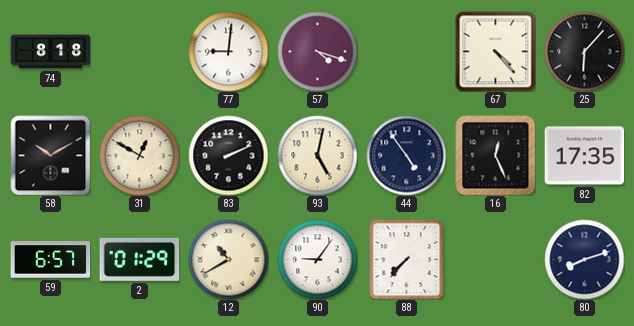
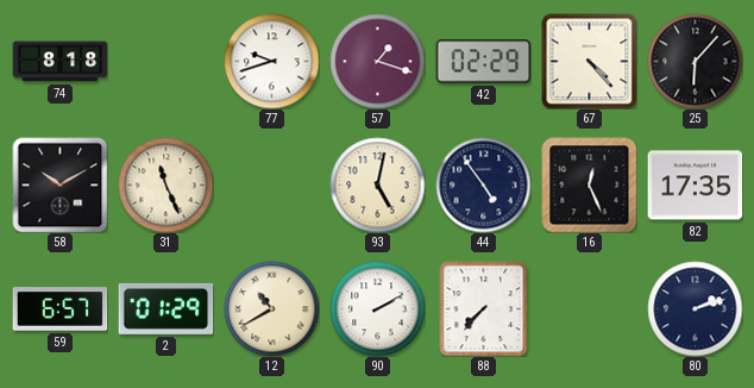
77: 9:01 -> 9:42 (271, 61)
57: 4:18 -> 1:18 (377, 61)
42: none -> 02:29 (483, 62)
31: 12:50 -> 11:26 (165, 184)
83: 2:11 -> none (228, 155)
90: 9:06 -> 2:10 (377, 308)
80: 8:12 -> 2:12 (695, 308)
